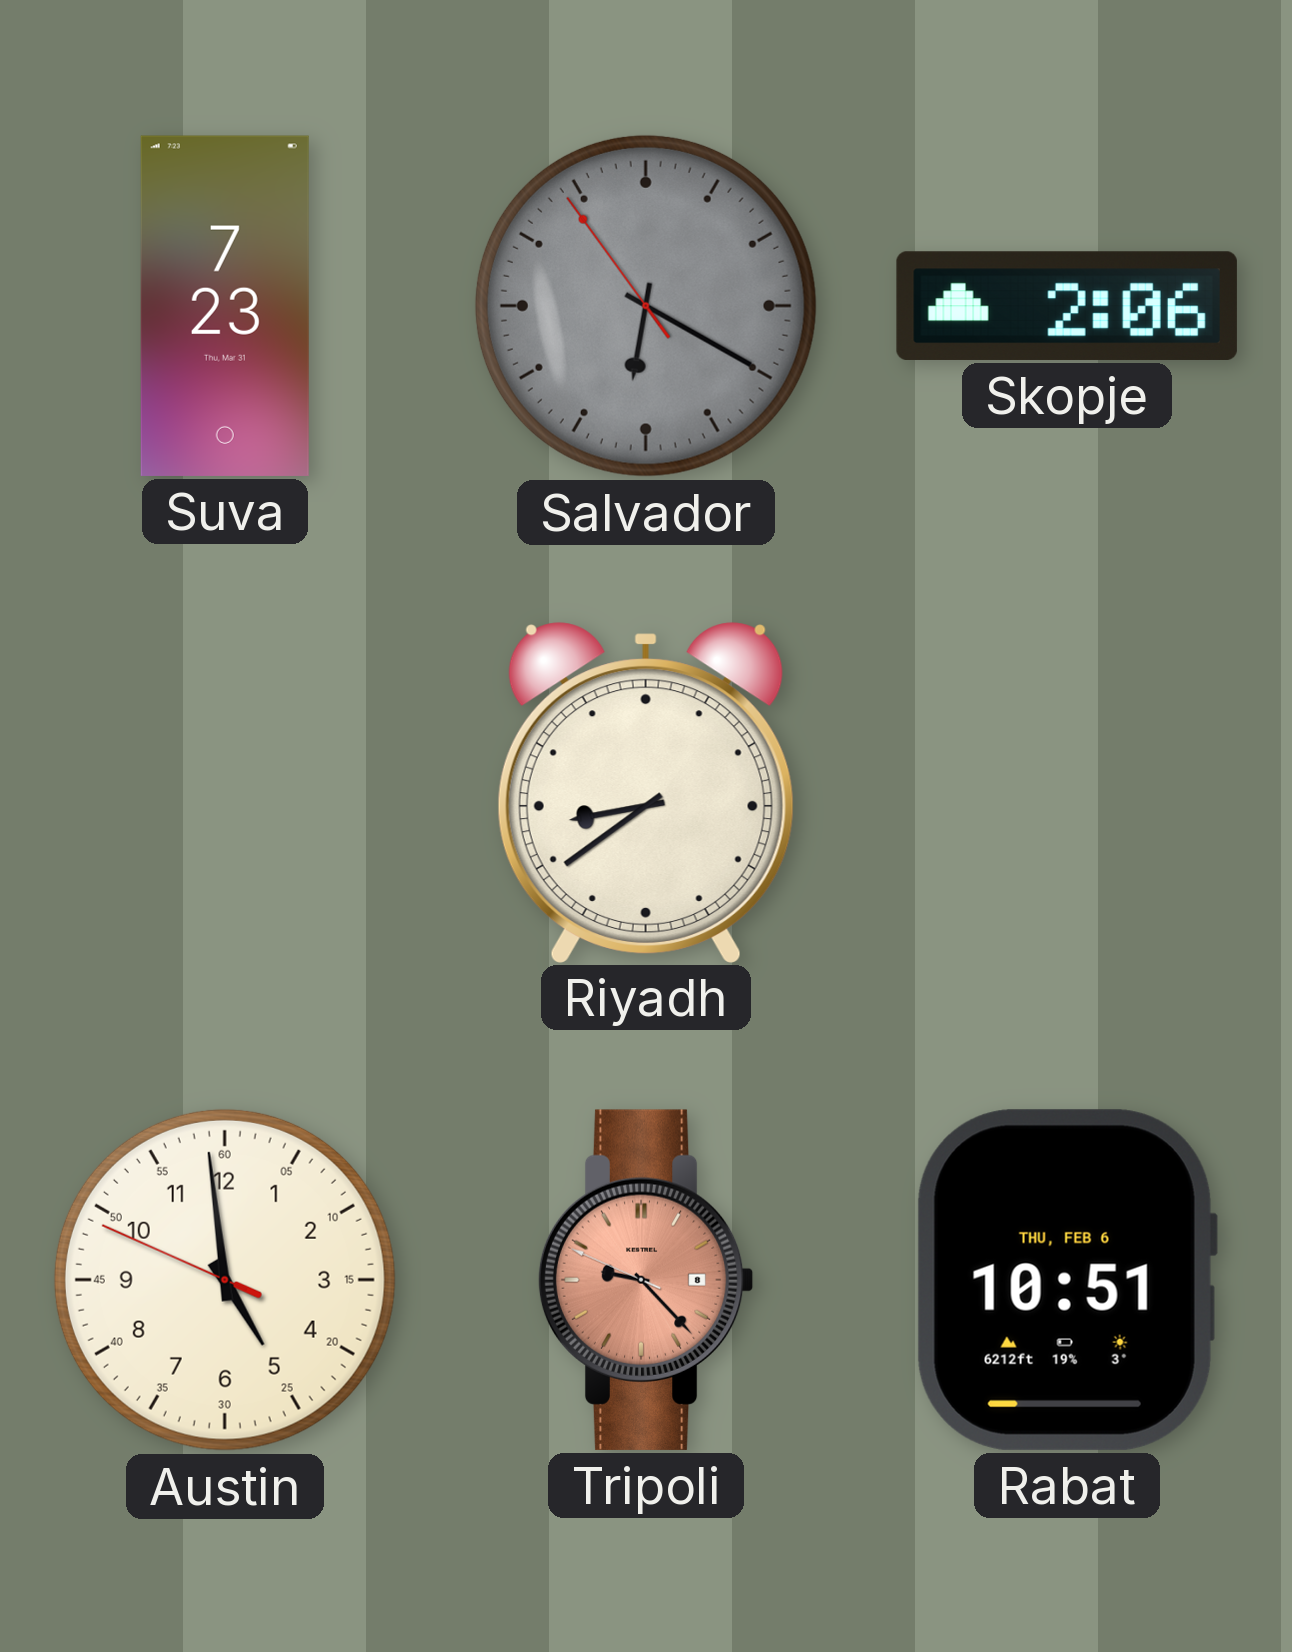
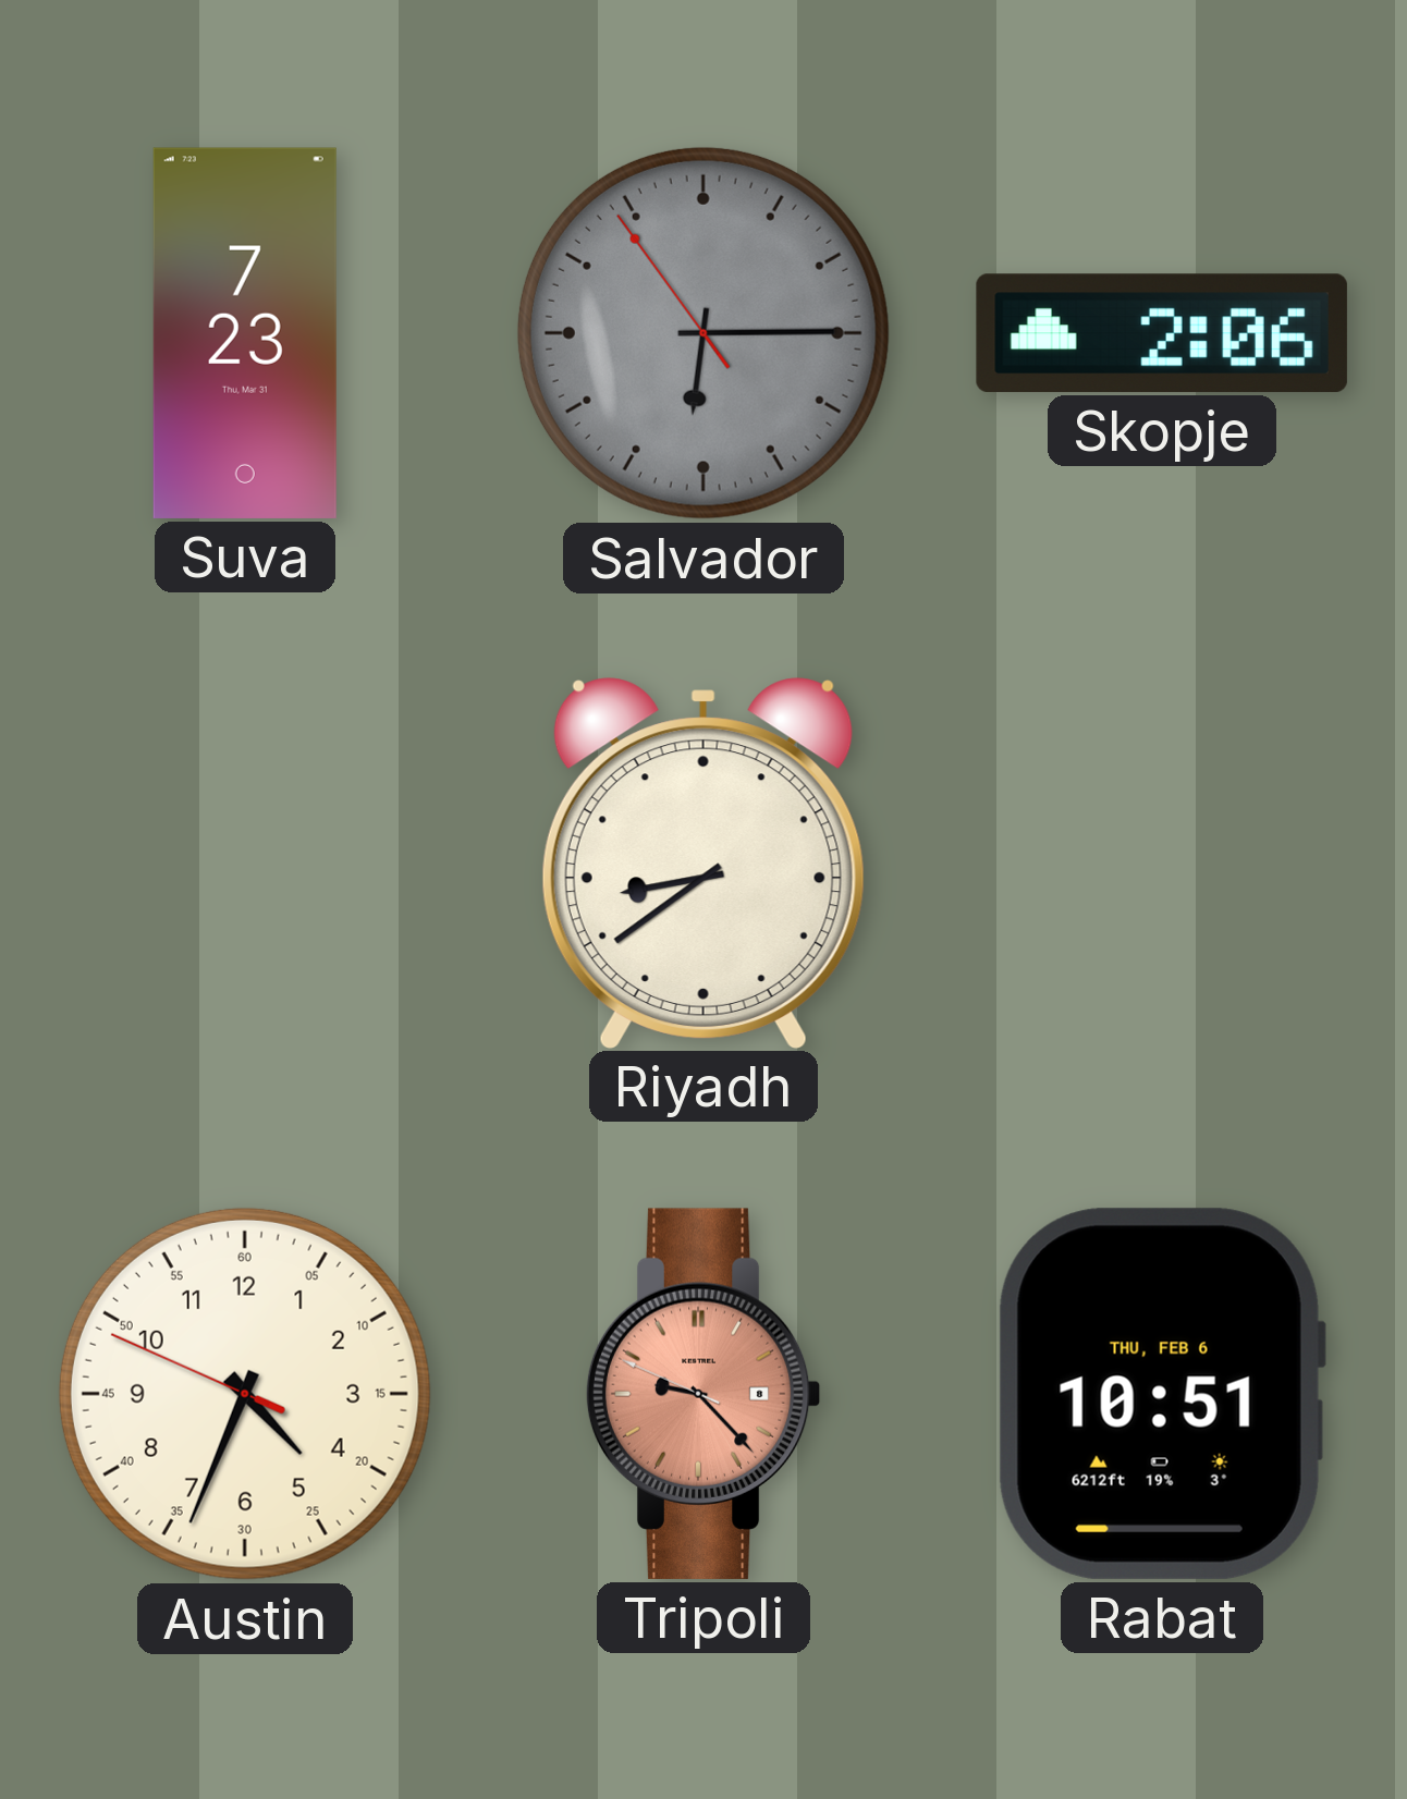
Salvador: 6:19 -> 6:14 (703, 333)
Austin: 4:58 -> 4:33 (245, 1394)
